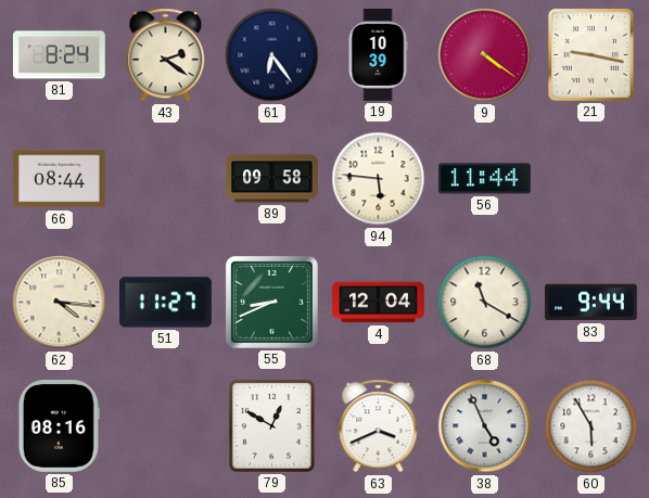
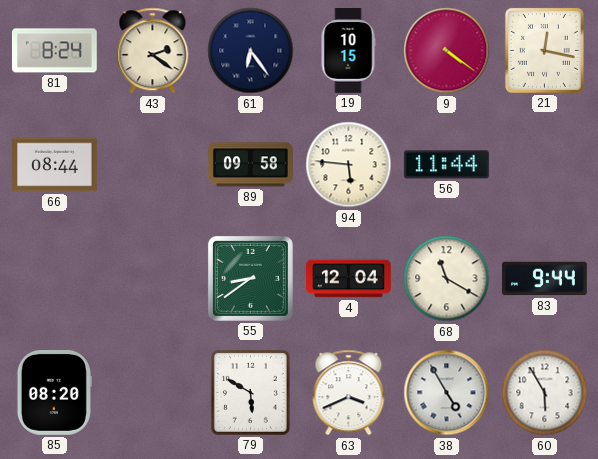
19: 10:39 -> 10:15 (348, 51)
21: 9:17 -> 12:17 (544, 50)
62: 4:16 -> none (60, 303)
51: 11:27 -> none (166, 303)
55: 8:41 -> 8:39 (250, 278)
85: 08:16 -> 08:20 (54, 393)
79: 12:50 -> 5:50 (250, 392)
38: 4:56 -> 4:55 (447, 393)
